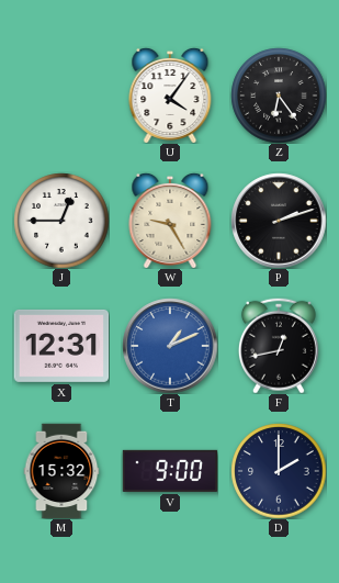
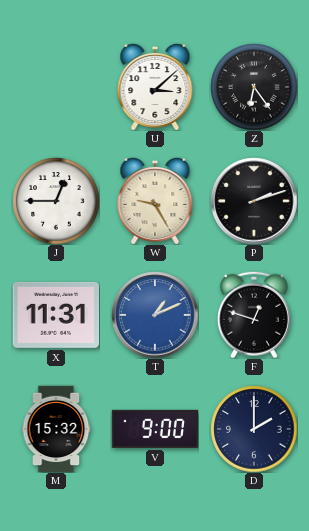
U: 4:06 -> 3:08 (155, 87)
X: 12:31 -> 11:31 (56, 315)
F: 12:43 -> 12:48 (254, 315)
